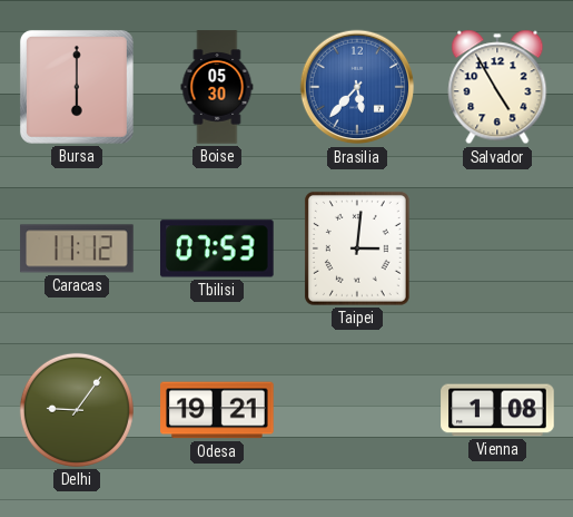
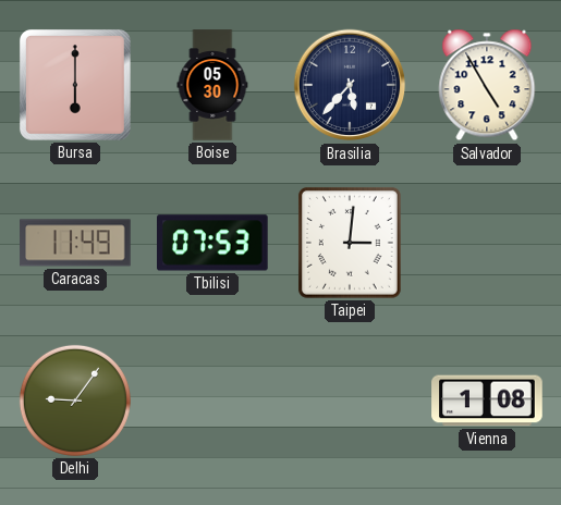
Brasilia dial: blue -> navy (350, 85)
Caracas: 11:12 -> 11:49 (75, 243)
Odesa: 19:21 -> none (217, 410)
